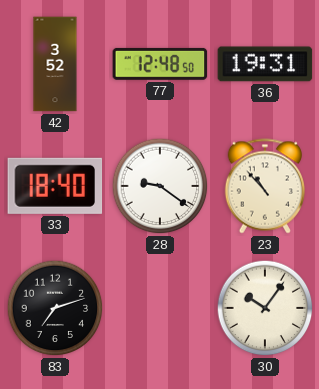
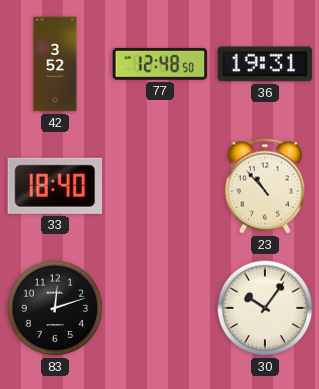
28: 9:21 -> none (160, 186)
83: 7:12 -> 12:12 (55, 308)
